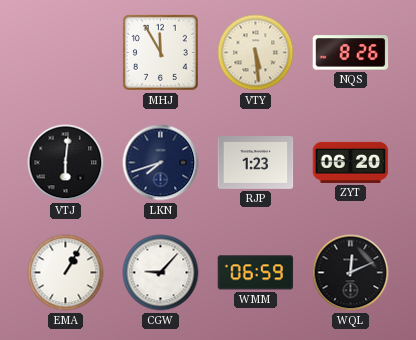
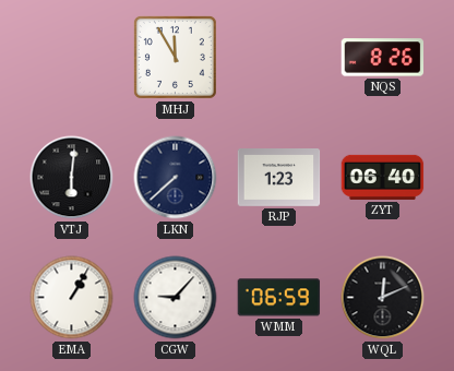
VTY: 5:29 -> none (256, 53)
LKN: 7:42 -> 7:38 (176, 178)
ZYT: 06:20 -> 06:40 (383, 177)
